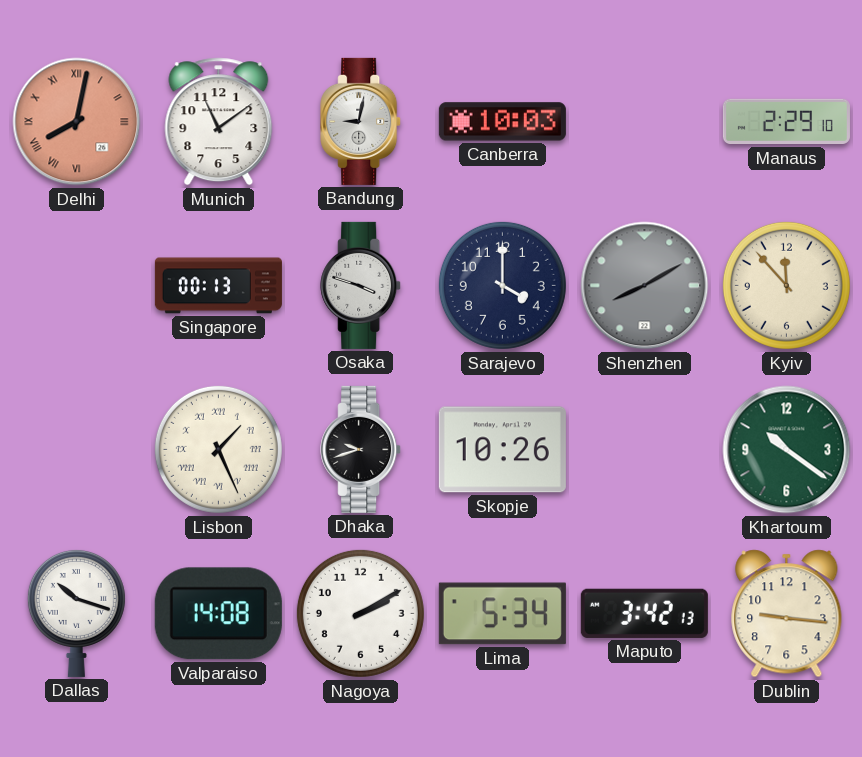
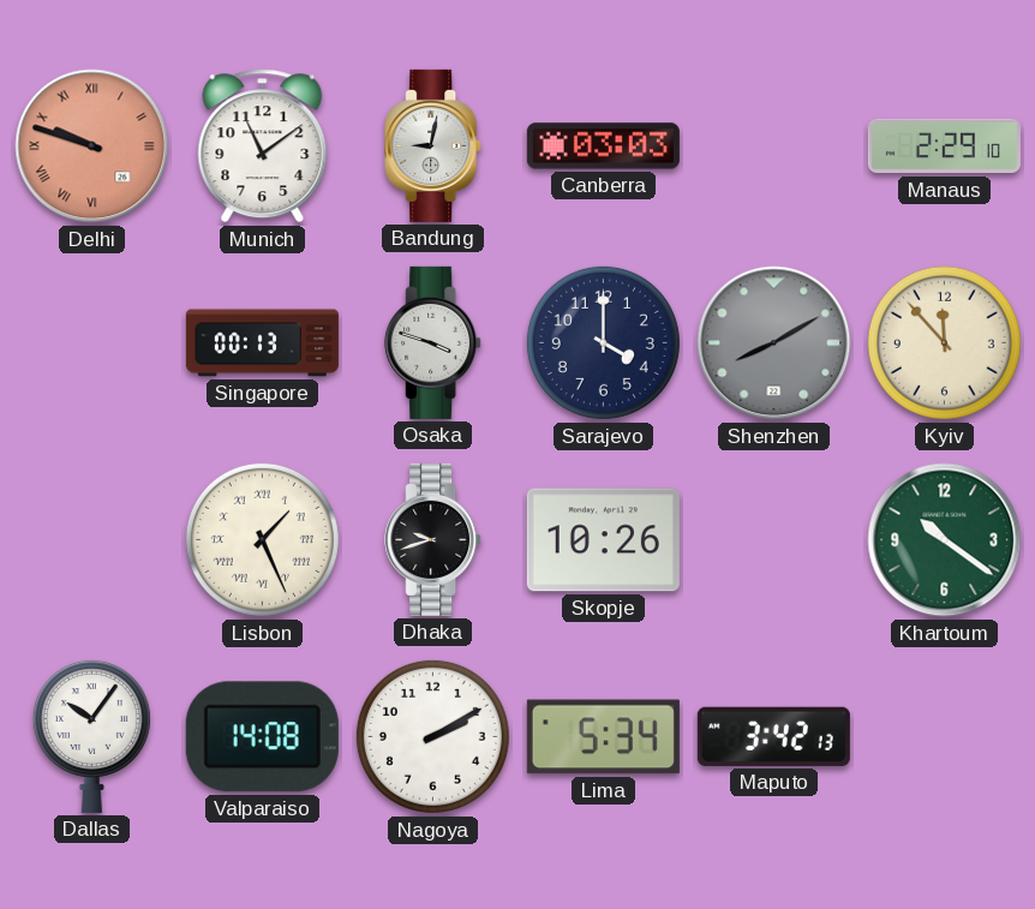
Delhi: 8:02 -> 9:48 (92, 146)
Canberra: 10:03 -> 03:03 (603, 146)
Dallas: 10:18 -> 10:06 (91, 736)
Dublin: 9:16 -> none (787, 614)
